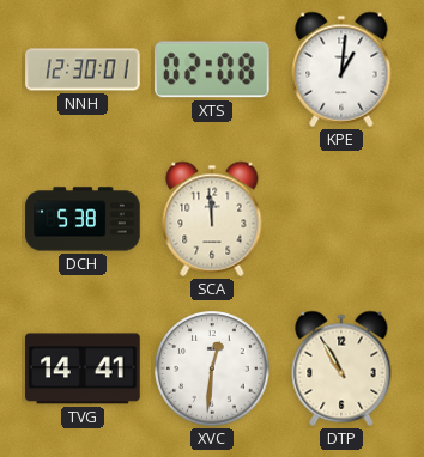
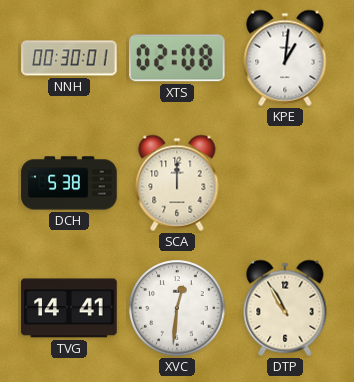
NNH: 12:30 -> 00:30 (69, 58)
SCA: 11:59 -> 12:00 (177, 183)
